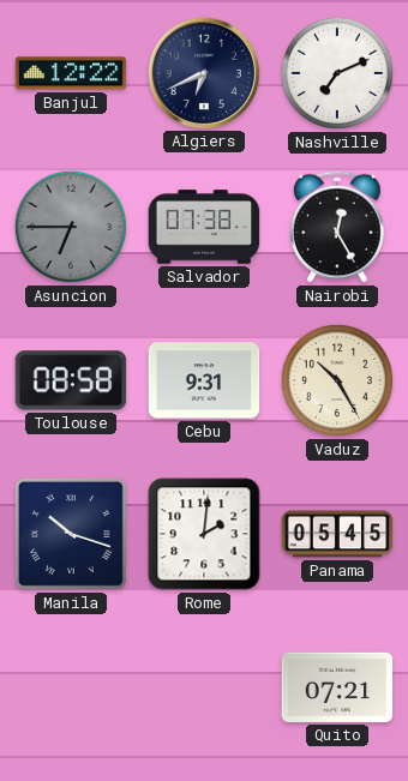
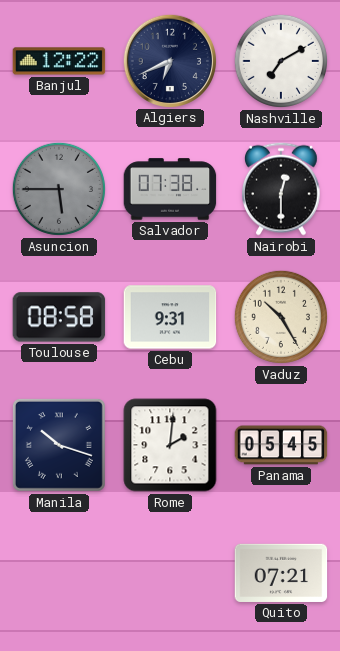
Nashville: 7:11 -> 7:10 (281, 61)
Asuncion: 6:45 -> 5:45 (59, 189)
Nairobi: 12:25 -> 12:30 (282, 189)
